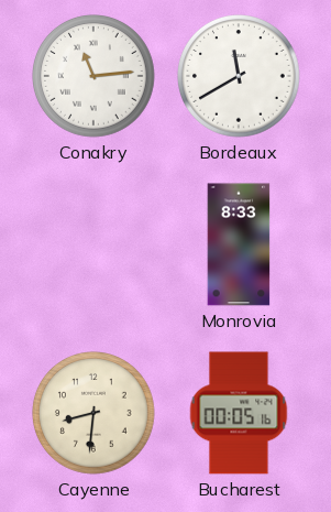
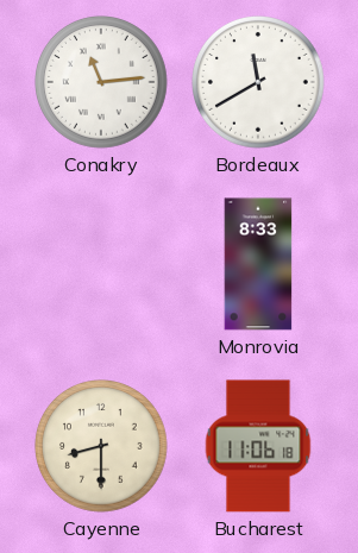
Cayenne: 8:31 -> 8:30 (102, 447)
Bucharest: 00:05 -> 11:06 (258, 446)
